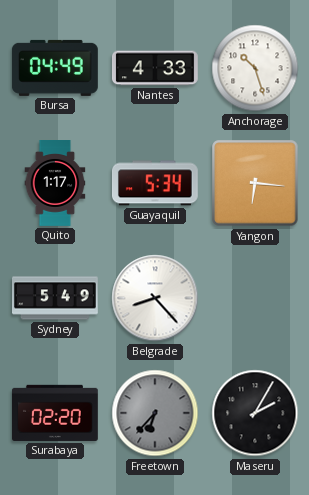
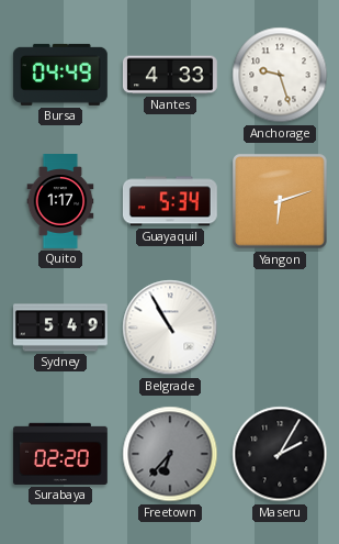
Anchorage: 10:27 -> 9:27 (280, 75)
Yangon: 6:16 -> 6:12 (280, 201)
Belgrade: 8:23 -> 10:55 (170, 327)
